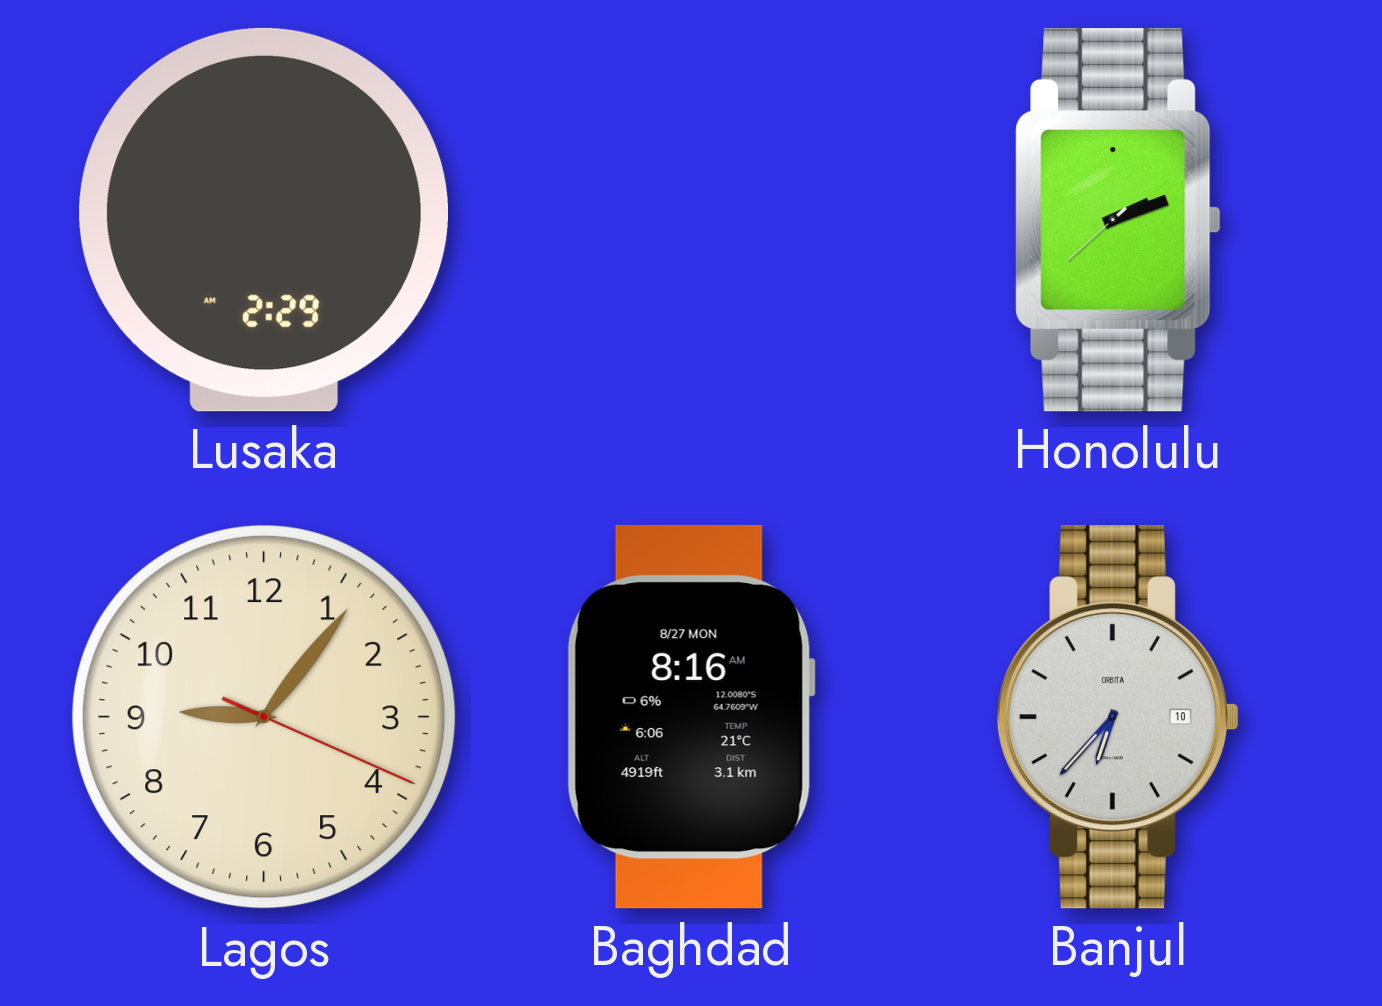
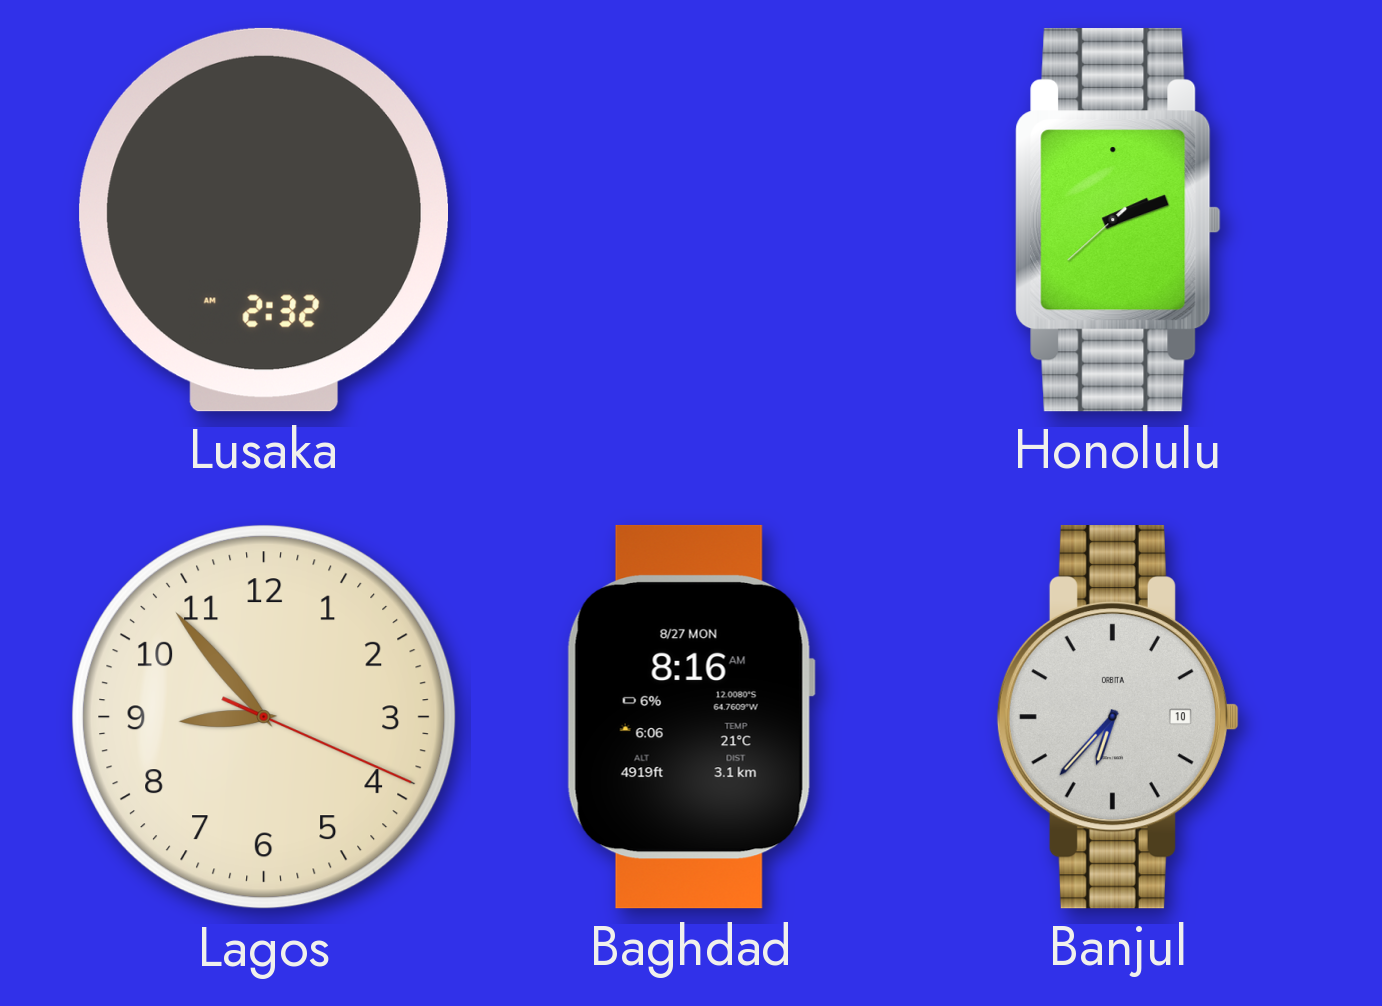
Lusaka: 2:29 -> 2:32 (263, 220)
Lagos: 9:06 -> 8:53 (264, 717)
